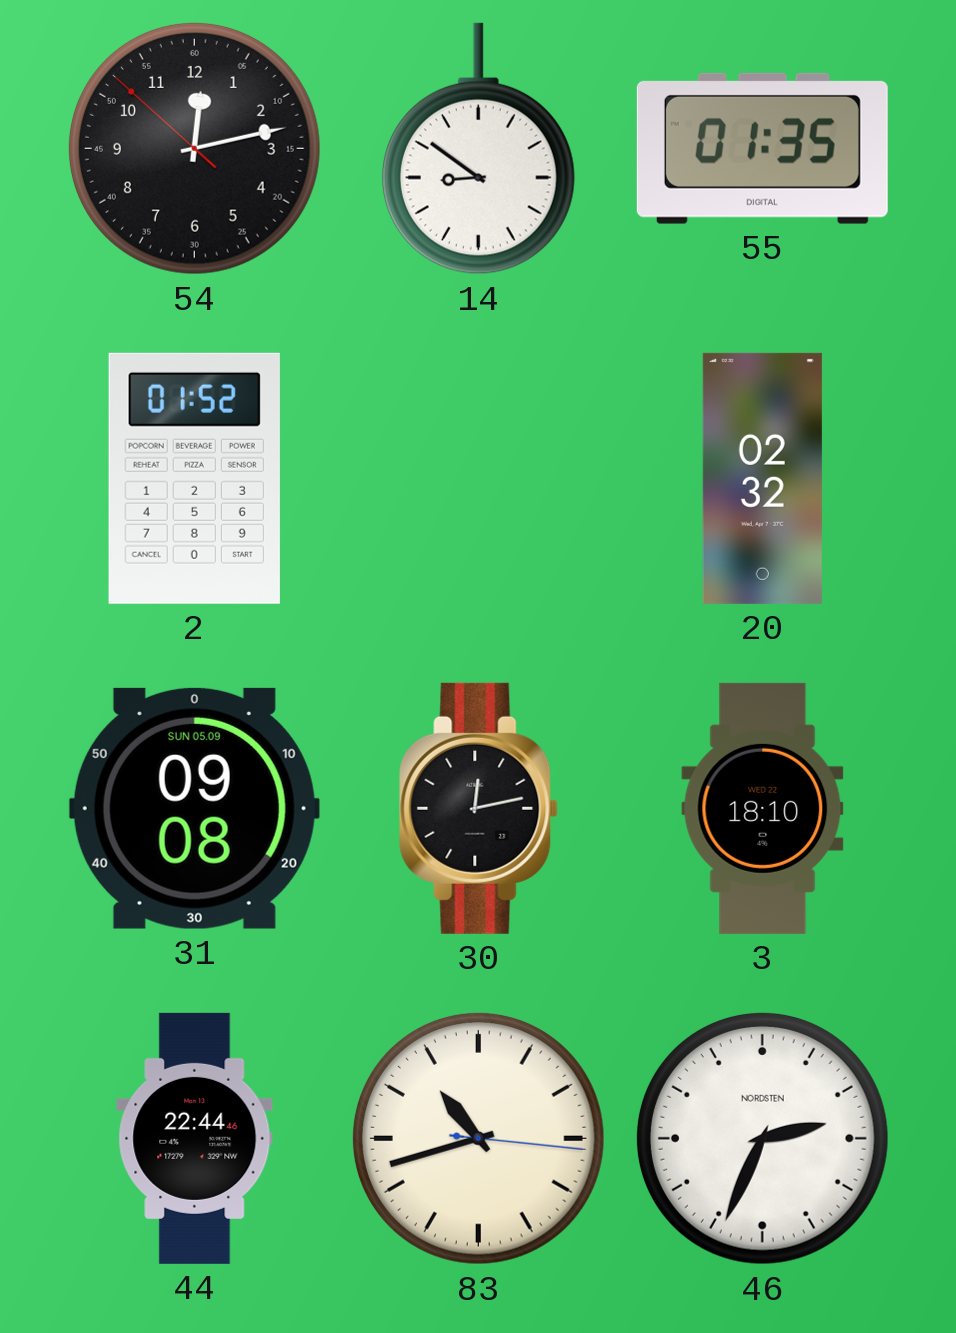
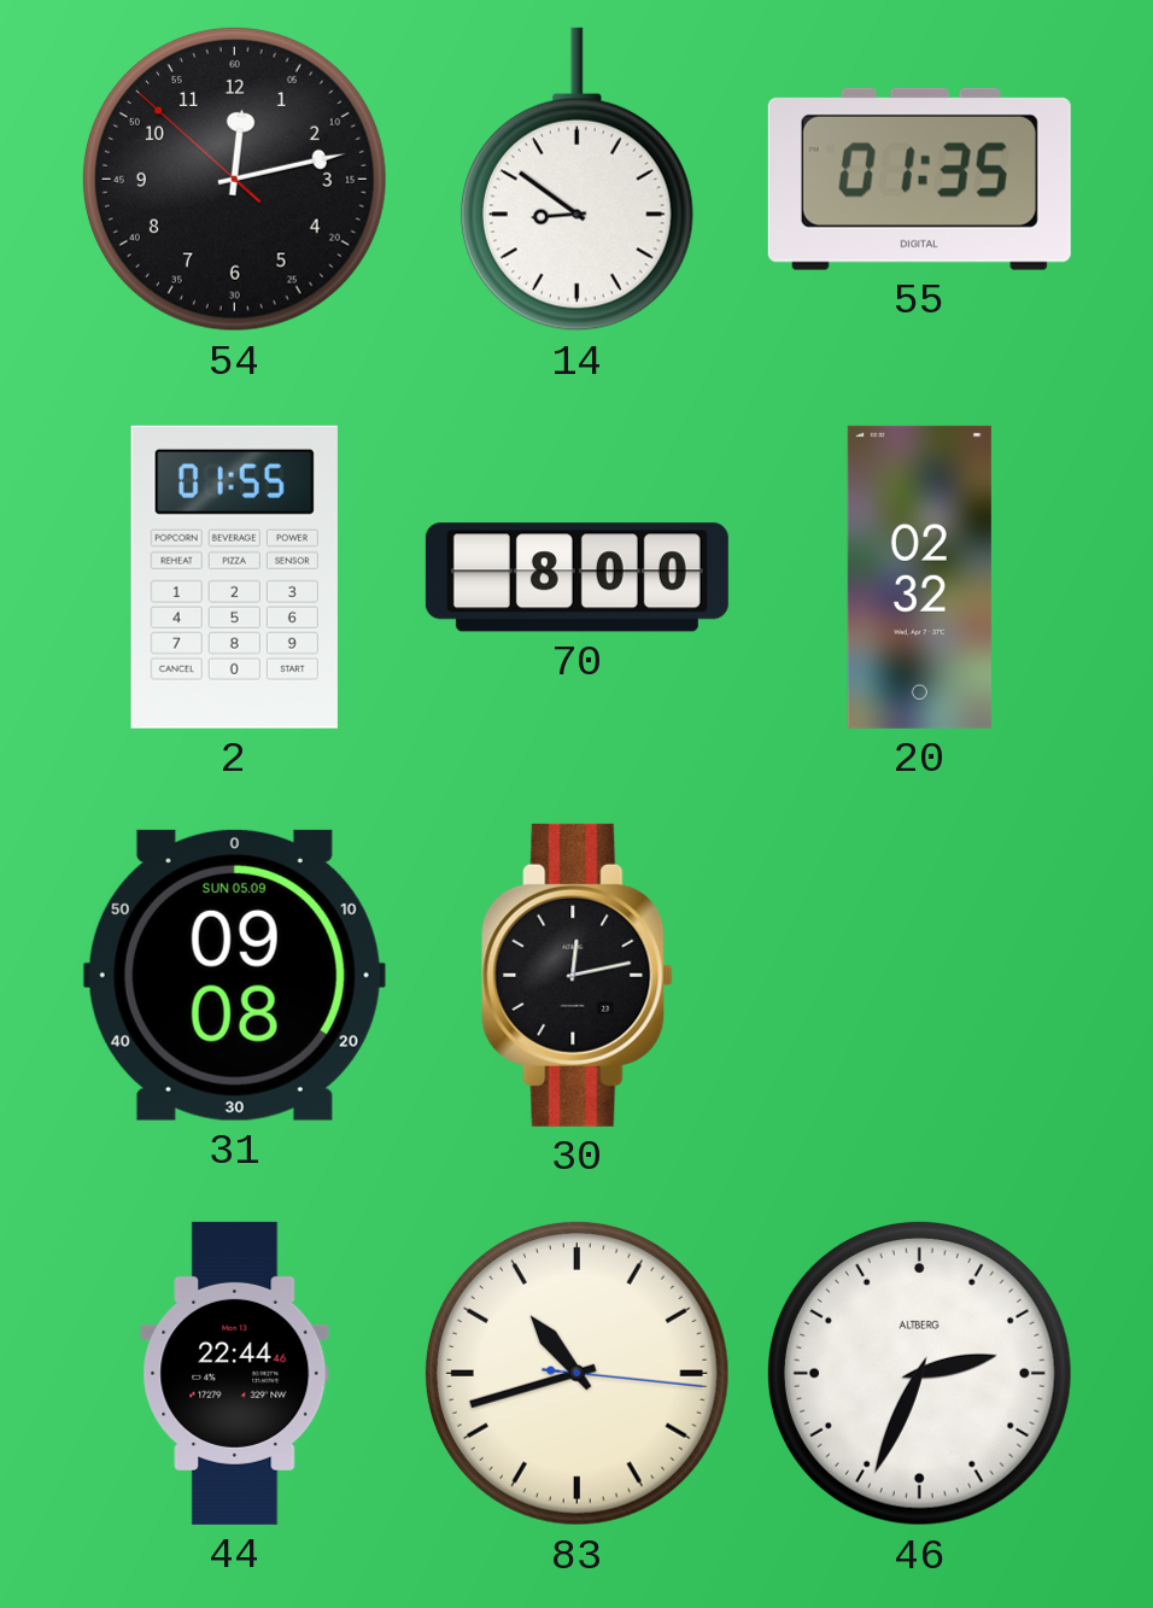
2: 01:52 -> 01:55 (234, 577)
70: none -> 8:00 (576, 578)
3: 18:10 -> none (763, 808)
46 brand: NORDSTEN -> ALTBERG (919, 1373)
